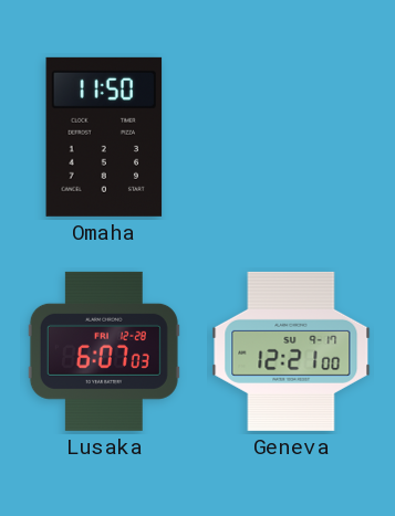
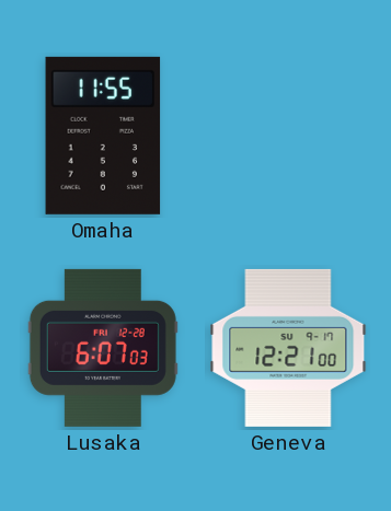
Omaha: 11:50 -> 11:55 (103, 136)
